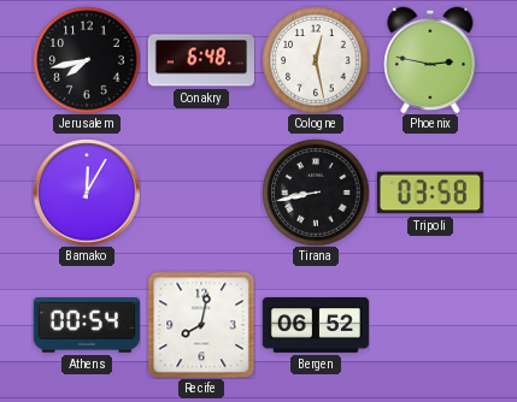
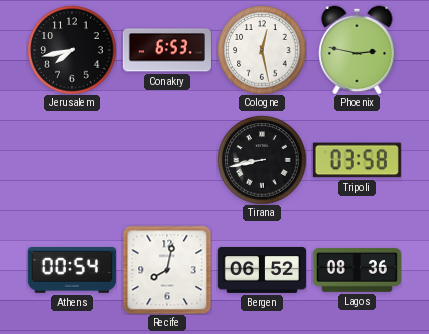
Conakry: 6:48 -> 6:53 (167, 50)
Bamako: 12:05 -> none (87, 193)
Lagos: none -> 08:36 (357, 270)
